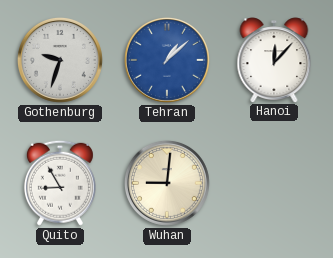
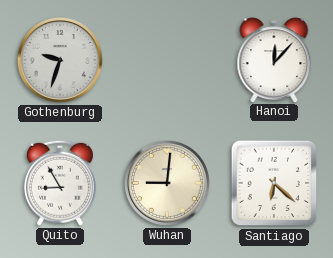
Tehran: 1:08 -> none (167, 60)
Santiago: none -> 6:22 (274, 183)
